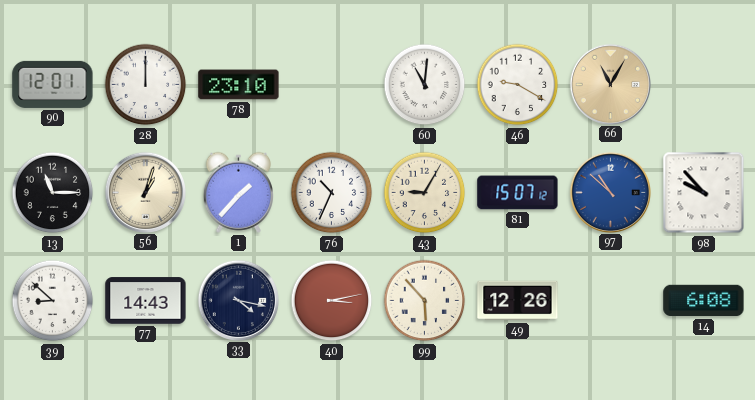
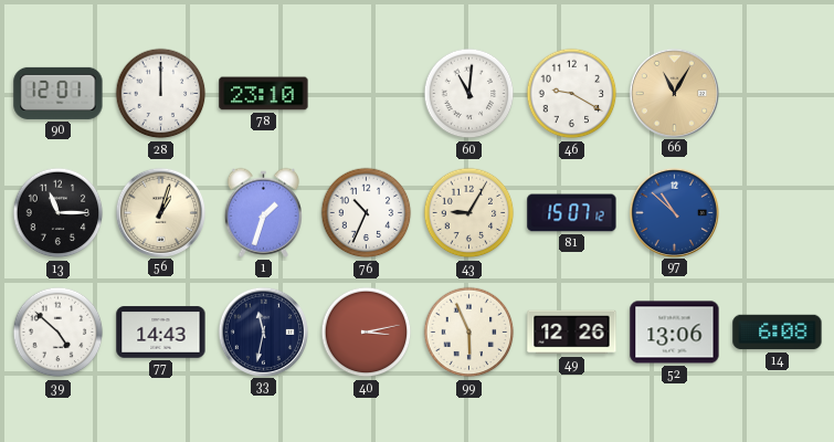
1: 1:37 -> 1:33 (263, 212)
98: 9:53 -> none (704, 193)
39: 8:52 -> 4:52 (59, 333)
33: 4:17 -> 11:32 (263, 331)
99: 5:53 -> 5:56 (469, 333)
52: none -> 13:06 (675, 333)
